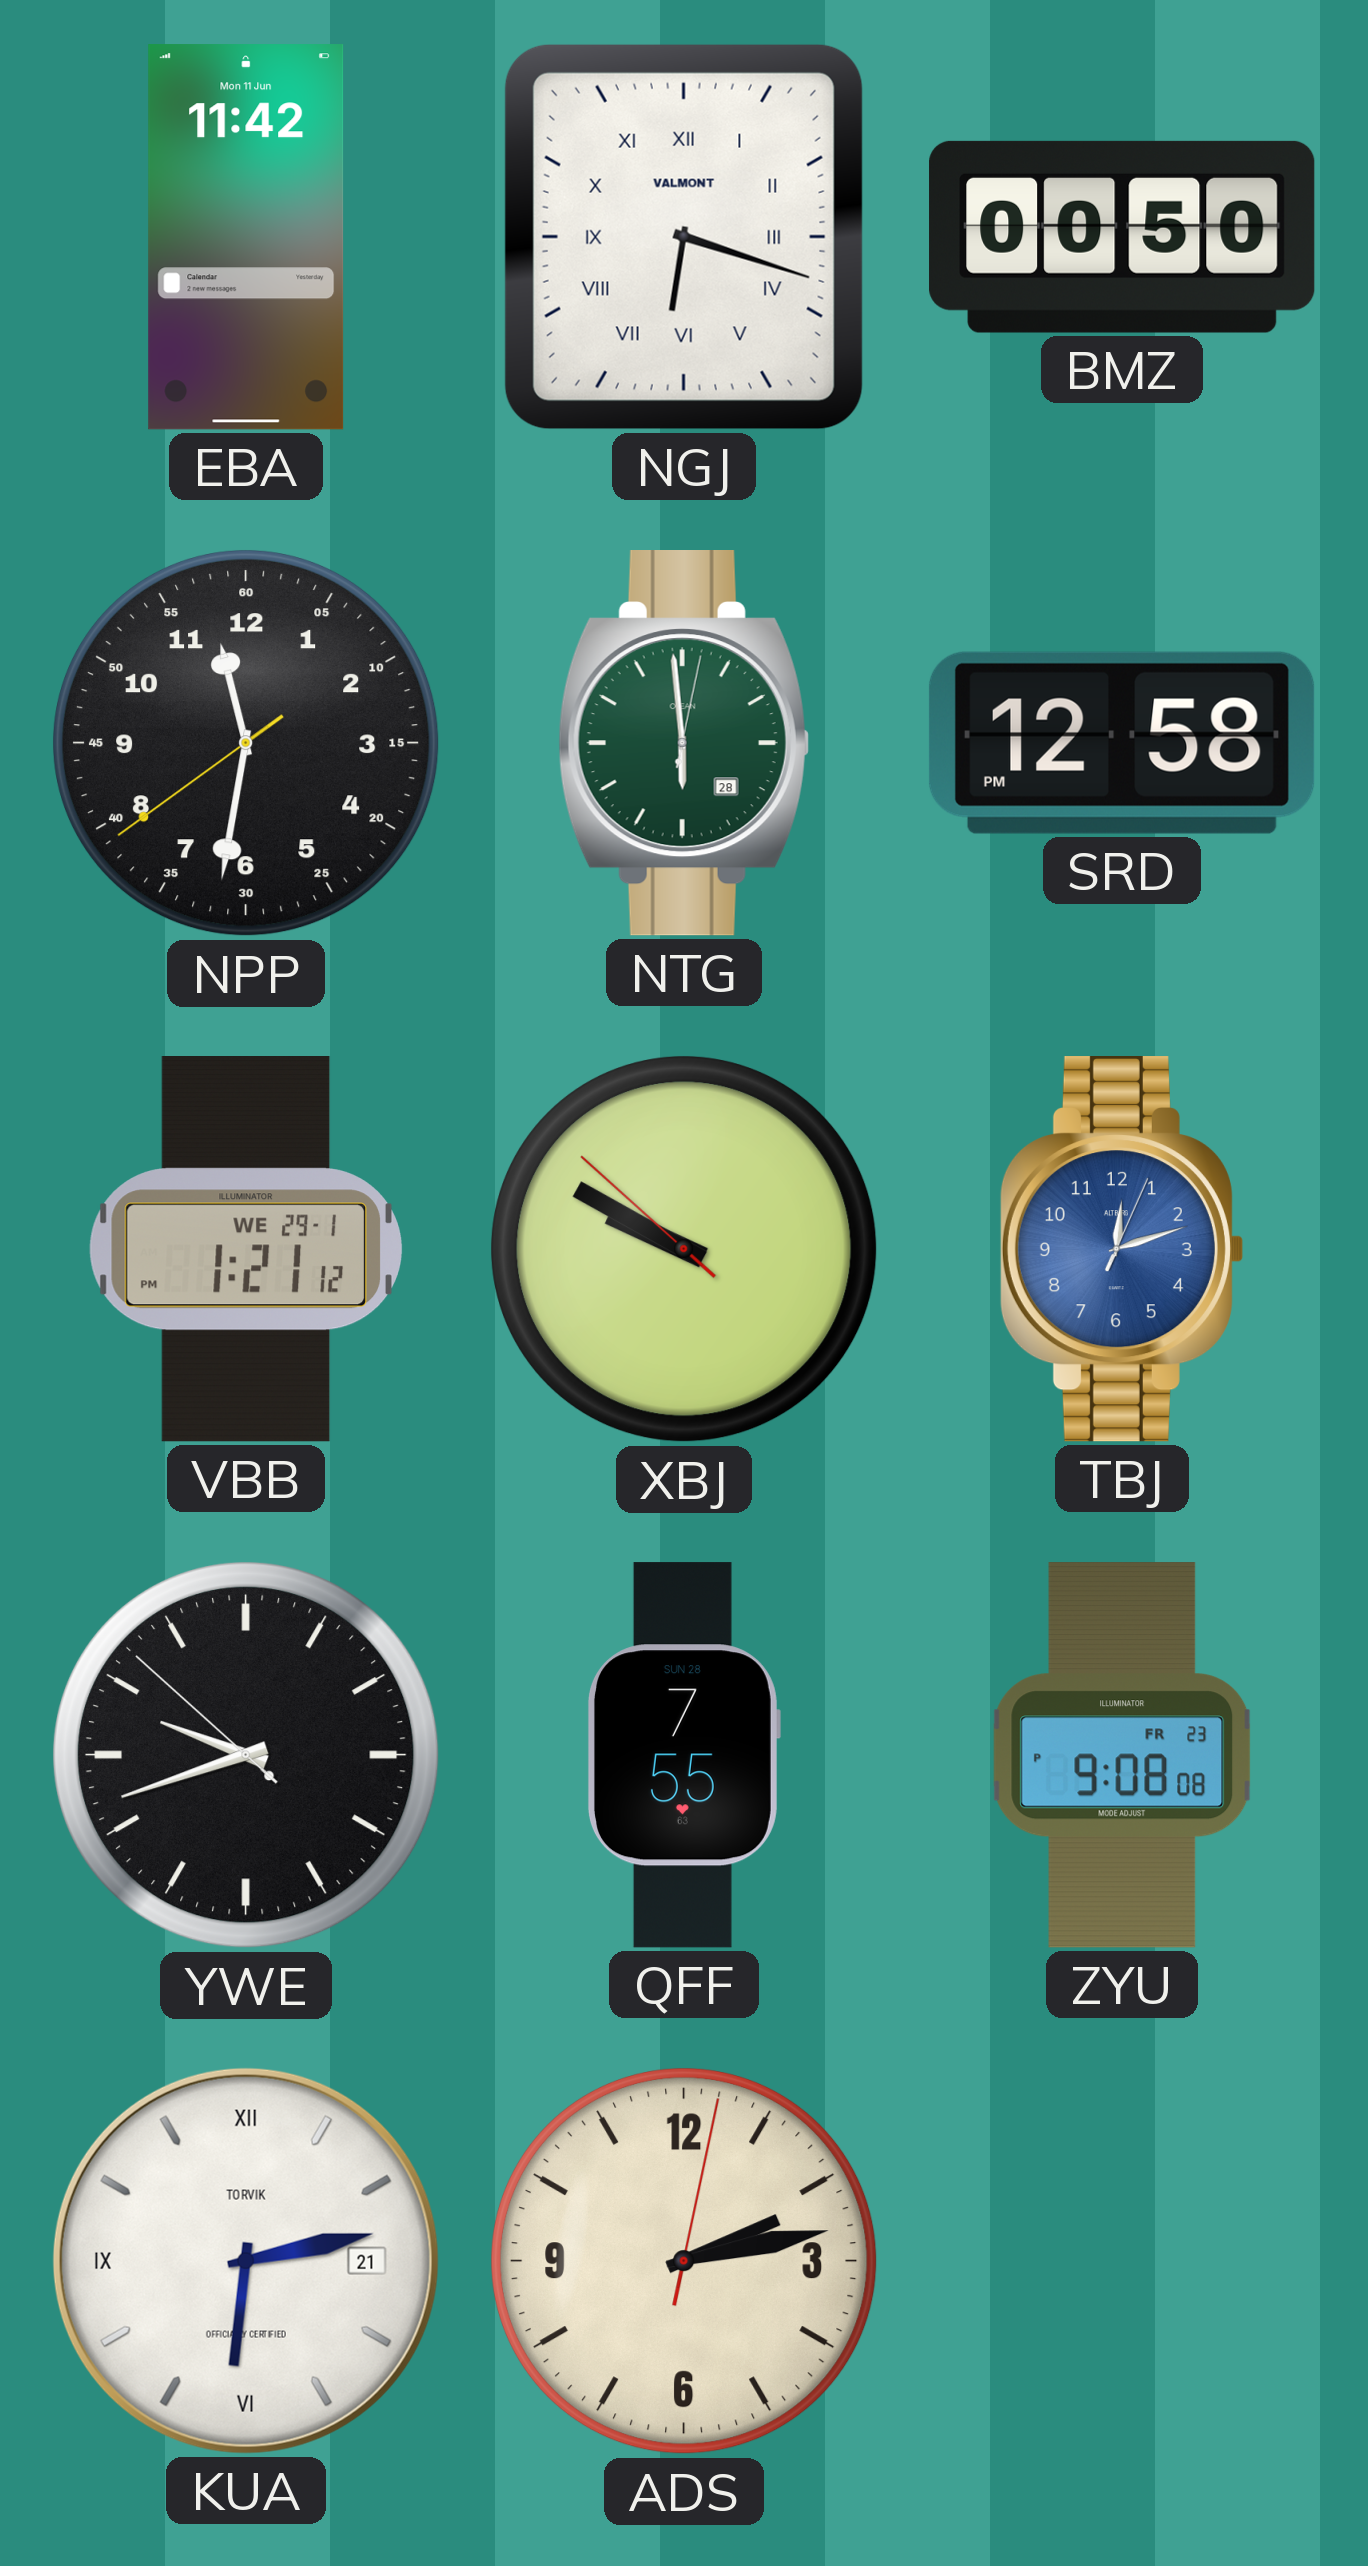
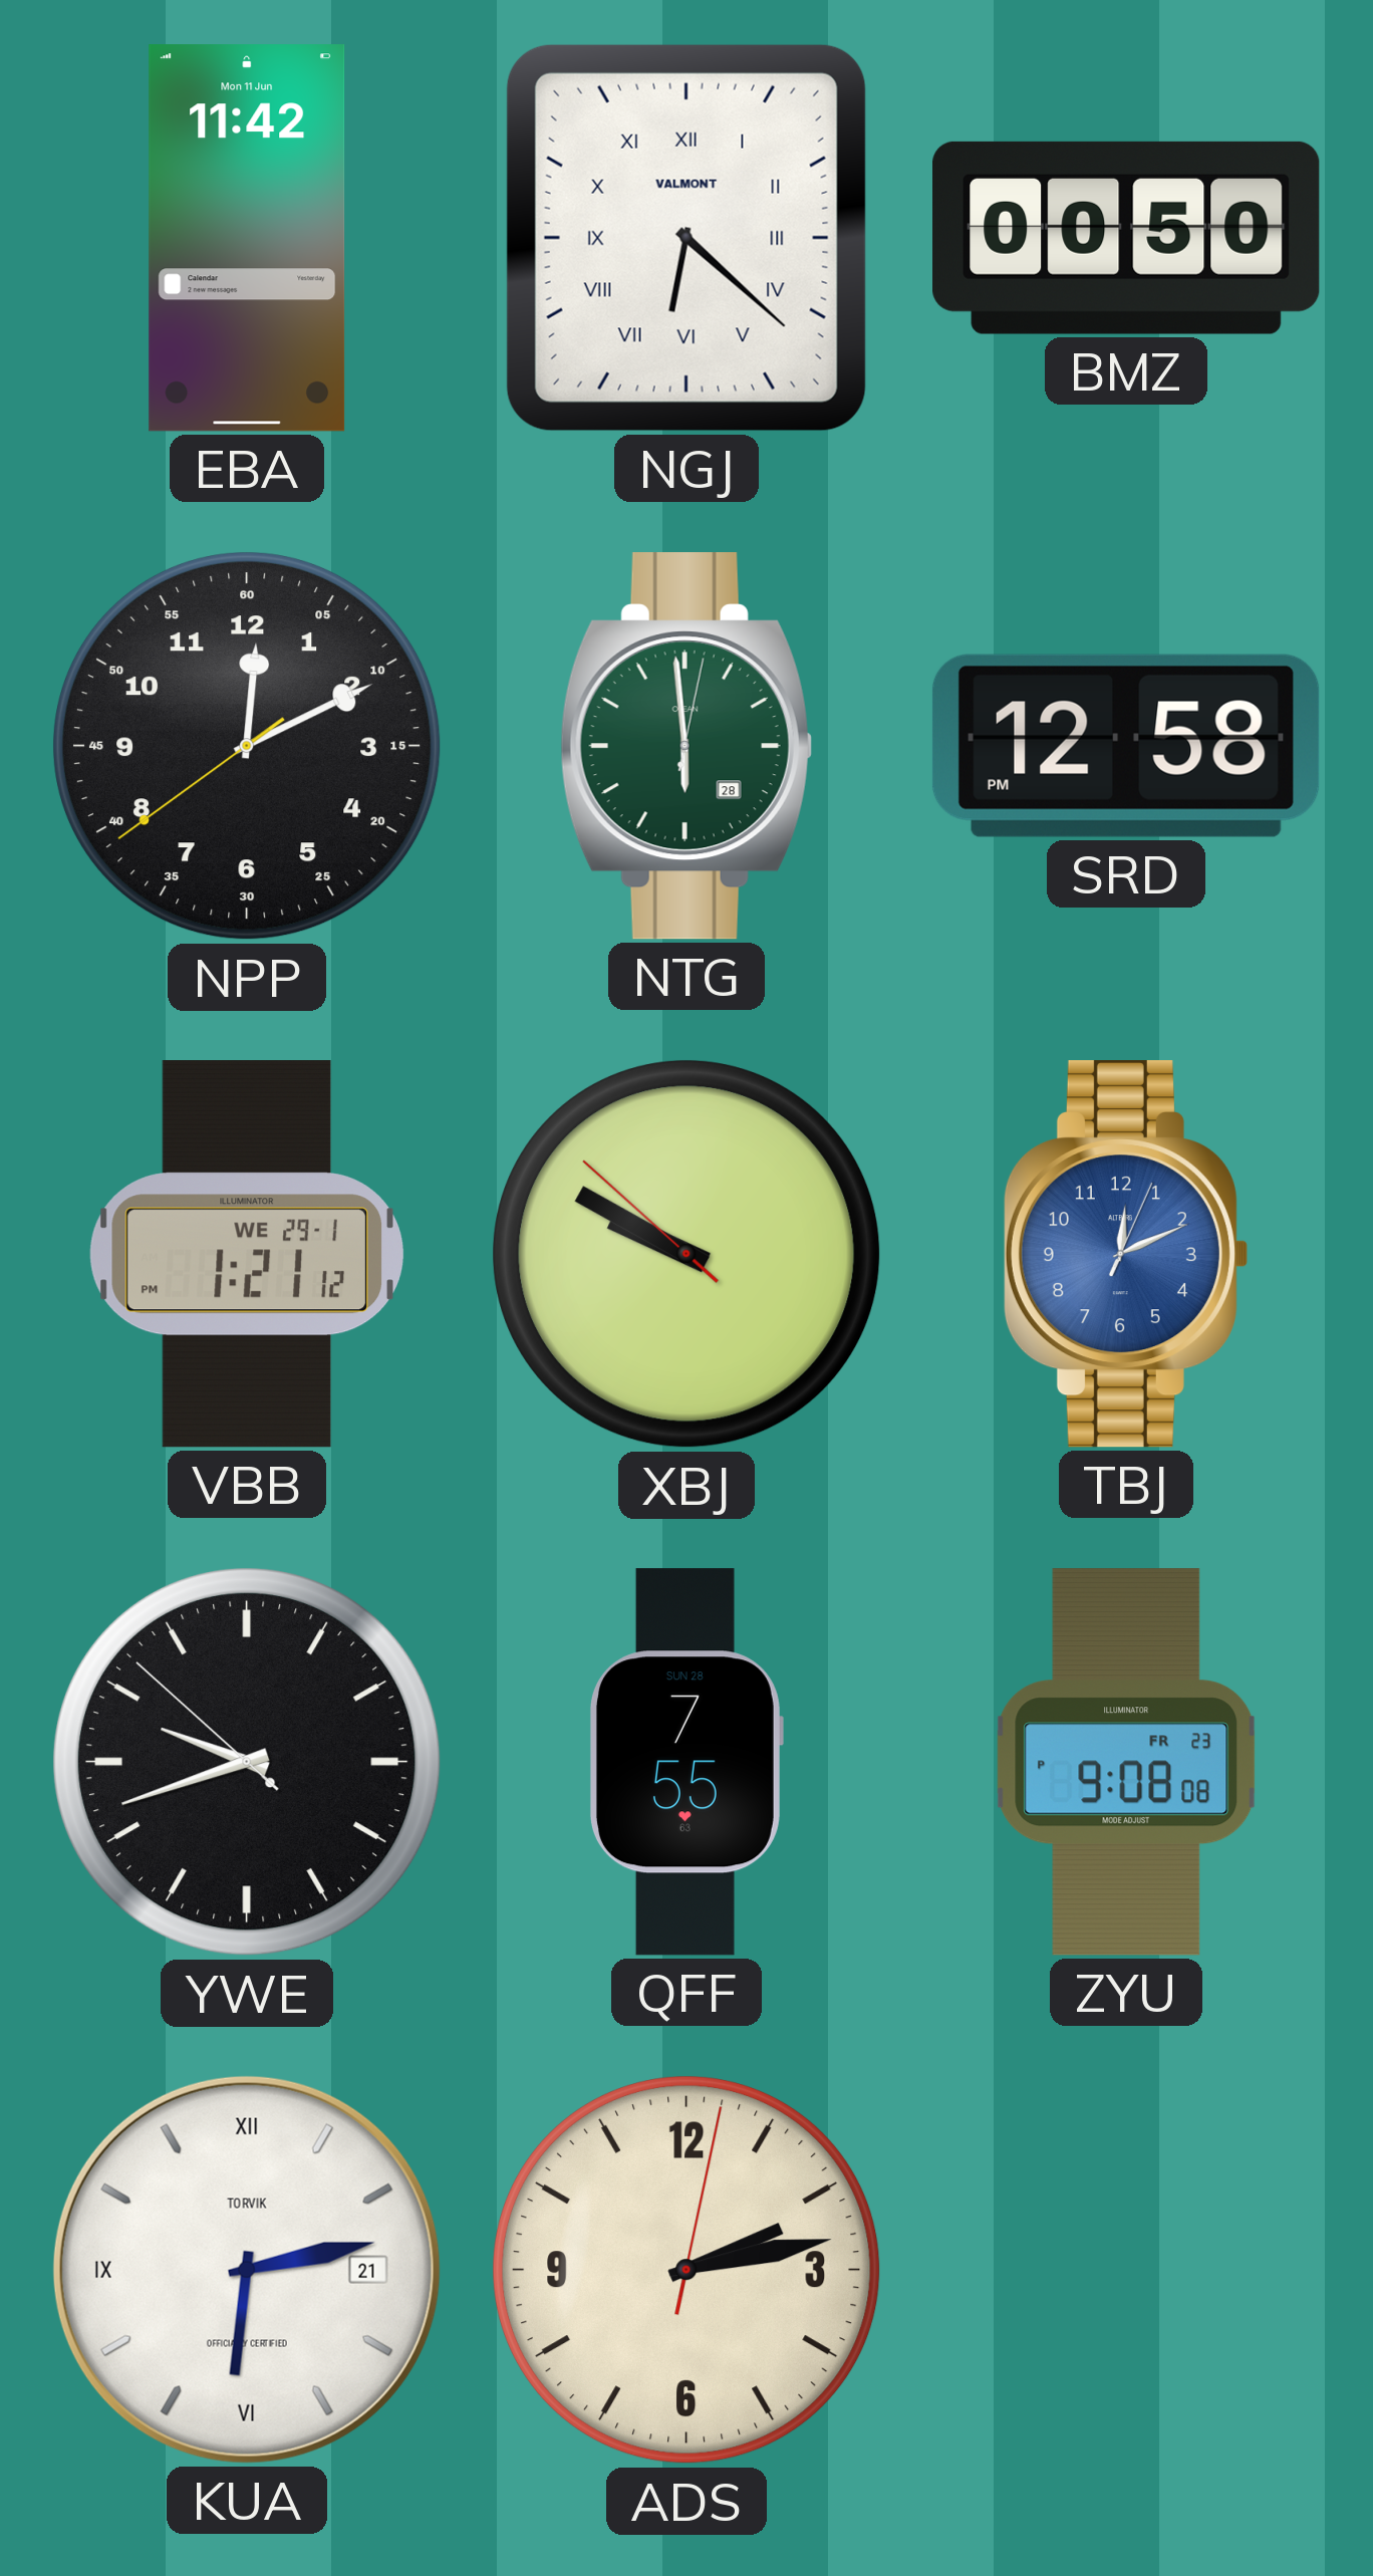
NGJ: 6:18 -> 6:22 (687, 238)
NPP: 11:31 -> 12:10 (248, 746)
TBJ: 12:12 -> 12:11 (1125, 1255)
